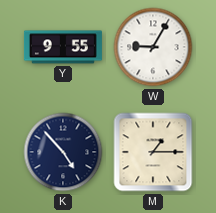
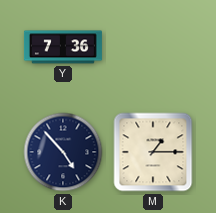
Y: 9:55 -> 7:36 (63, 47)
W: 9:05 -> none (153, 47)
